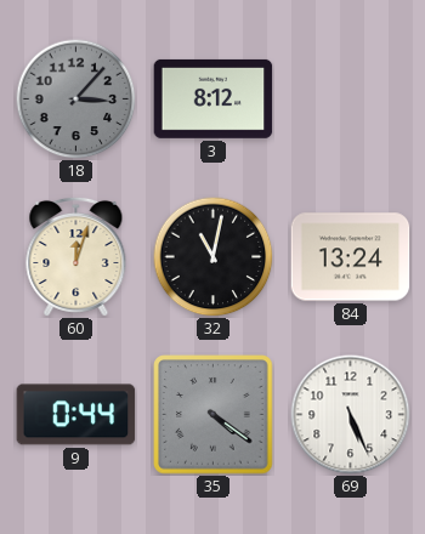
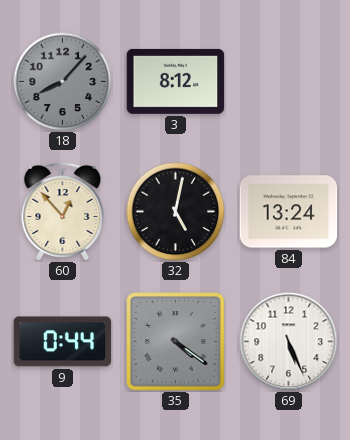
18: 3:07 -> 8:07 (63, 82)
60: 12:03 -> 12:53 (63, 211)
32: 11:02 -> 5:02 (176, 212)
